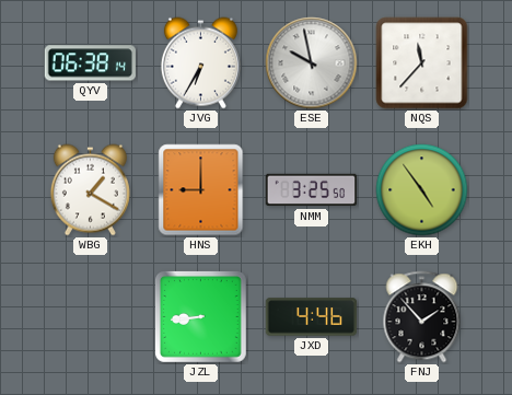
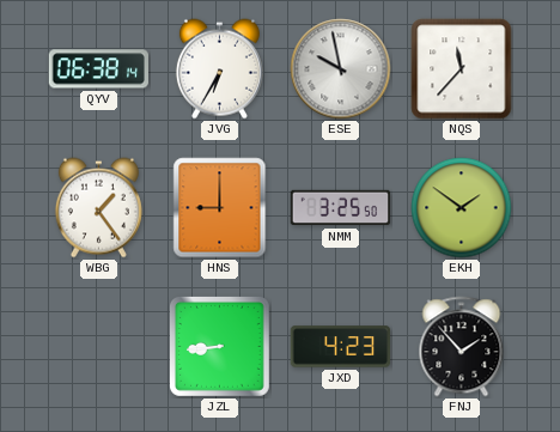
WBG: 1:20 -> 1:24 (98, 208)
EKH: 4:54 -> 1:51 (462, 208)
JXD: 4:46 -> 4:23 (341, 347)
